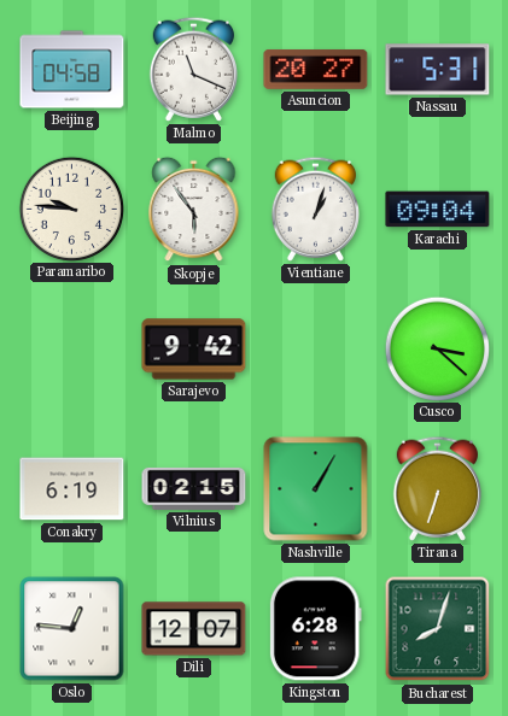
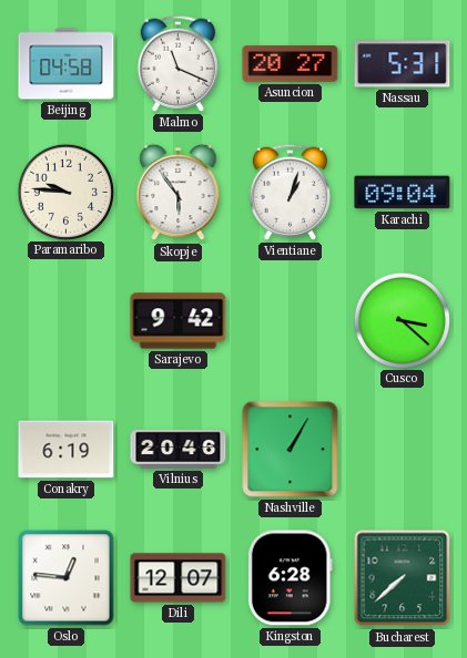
Vilnius: 02:15 -> 20:46 (179, 449)
Tirana: 6:33 -> none (437, 488)
Bucharest: 8:03 -> 7:38 (403, 578)
